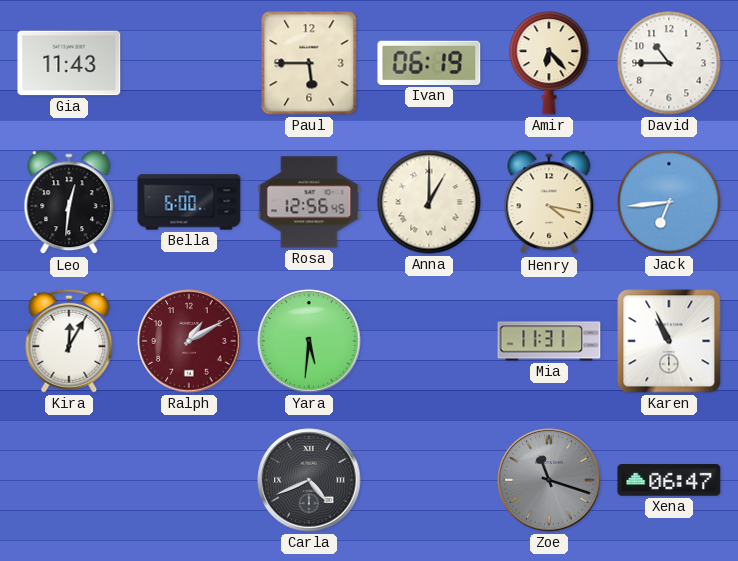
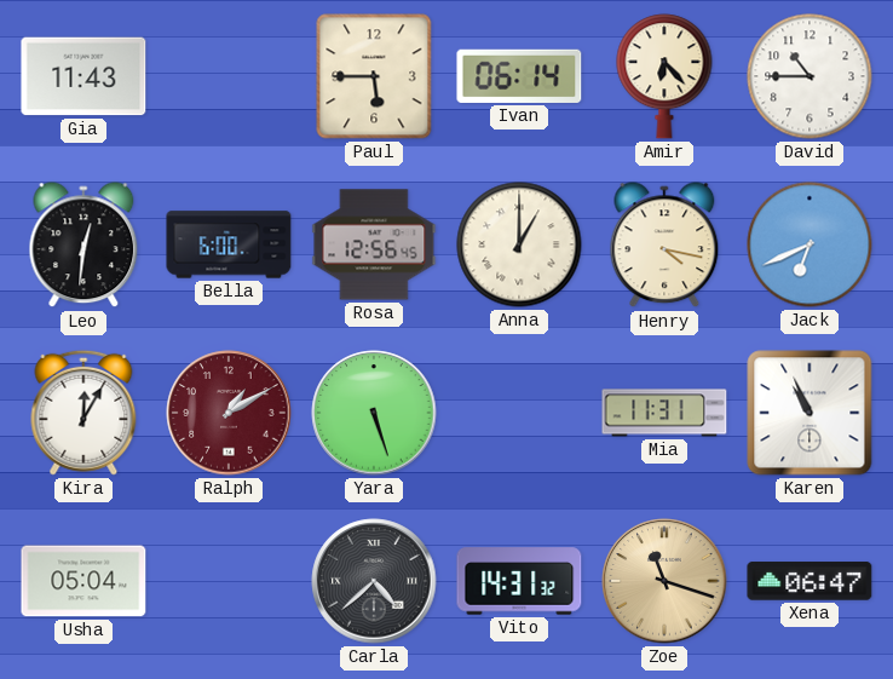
Ivan: 06:19 -> 06:14 (519, 76)
Jack: 6:44 -> 6:41 (810, 244)
Yara: 5:31 -> 5:27 (374, 413)
Usha: none -> 05:04 (83, 581)
Carla: 4:41 -> 4:38 (374, 581)
Vito: none -> 14:31 (519, 581)
Zoe dial: grey -> champagne (664, 581)
